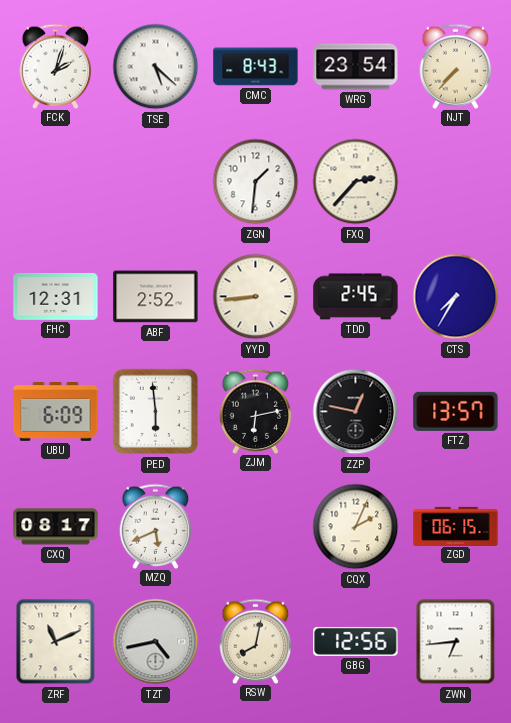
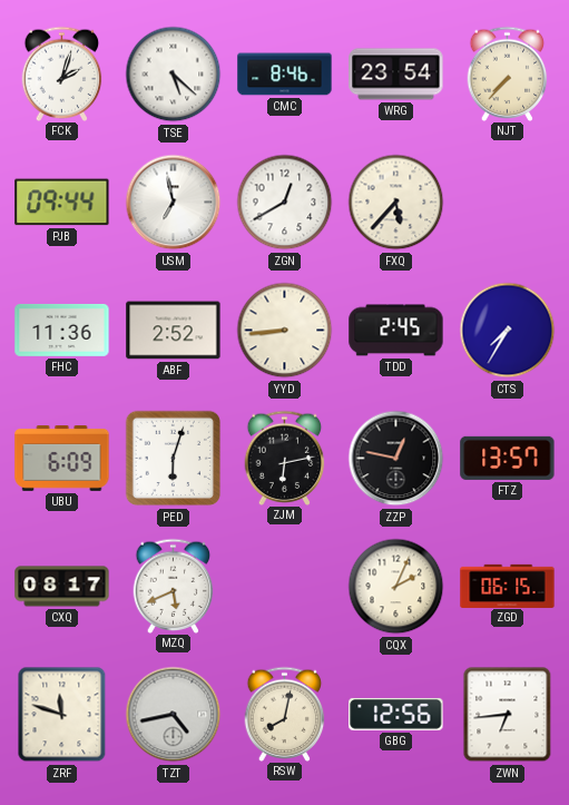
CMC: 8:43 -> 8:46 (285, 75)
PJB: none -> 09:44 (62, 203)
USM: none -> 6:58 (174, 203)
ZGN: 1:31 -> 12:40 (285, 203)
FXQ: 2:37 -> 5:37 (396, 203)
FHC: 12:31 -> 11:36 (62, 330)
PED: 5:59 -> 6:03 (174, 459)
ZRF: 11:11 -> 11:48 (62, 715)
